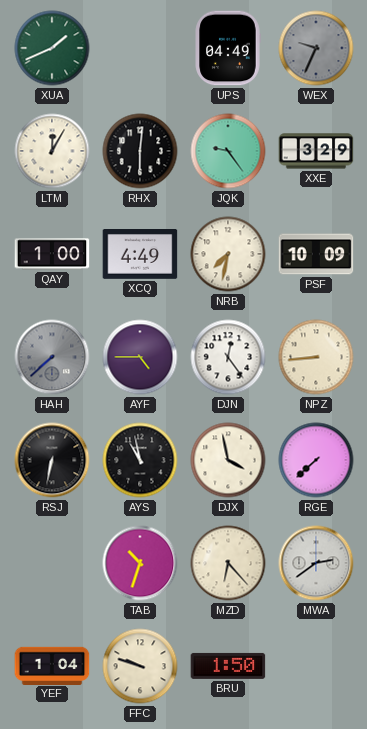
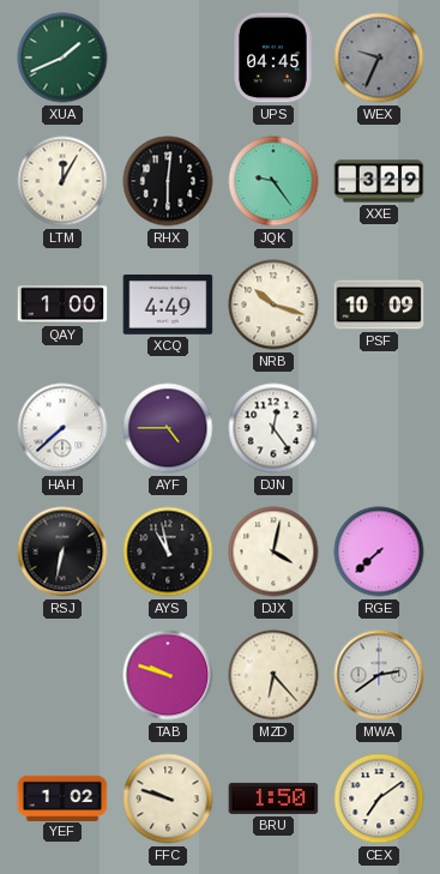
UPS: 04:49 -> 04:45 (273, 58)
NRB: 7:32 -> 10:18 (273, 305)
HAH dial: grey -> white (62, 428)
NPZ: 8:44 -> none (316, 357)
DJX: 3:58 -> 4:02 (273, 551)
TAB: 10:33 -> 9:48 (168, 675)
YEF: 1:04 -> 1:02 (62, 797)
CEX: none -> 7:09 (379, 798)
